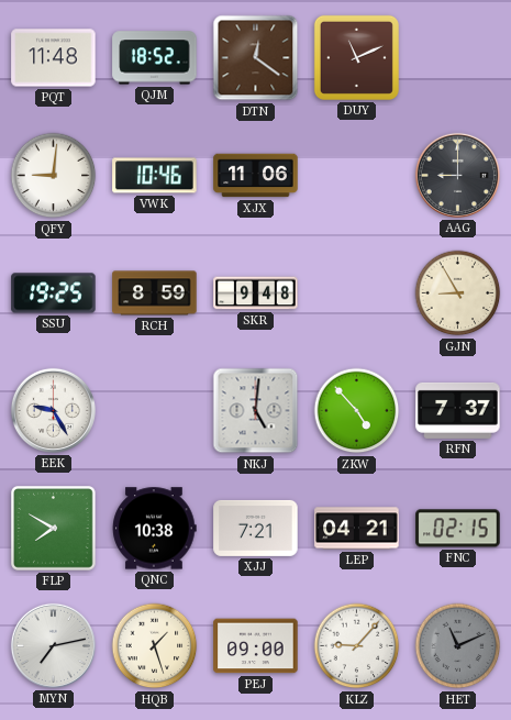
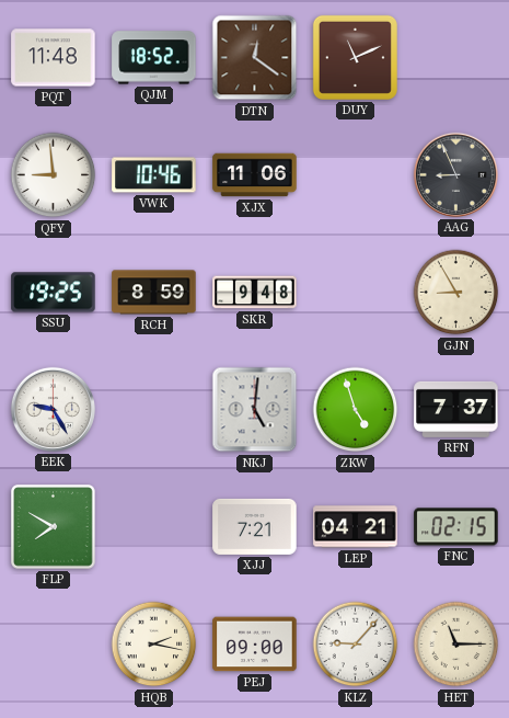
QFY: 9:01 -> 8:59 (54, 175)
AAG: 9:00 -> 8:56 (455, 174)
ZKW: 4:53 -> 4:57 (356, 410)
QNC: 10:38 -> none (155, 529)
MYN: 7:13 -> none (53, 645)
HQB: 1:27 -> 2:17 (154, 645)
HET: 11:11 -> 11:15 (456, 645)
HET dial: grey -> cream (456, 645)
